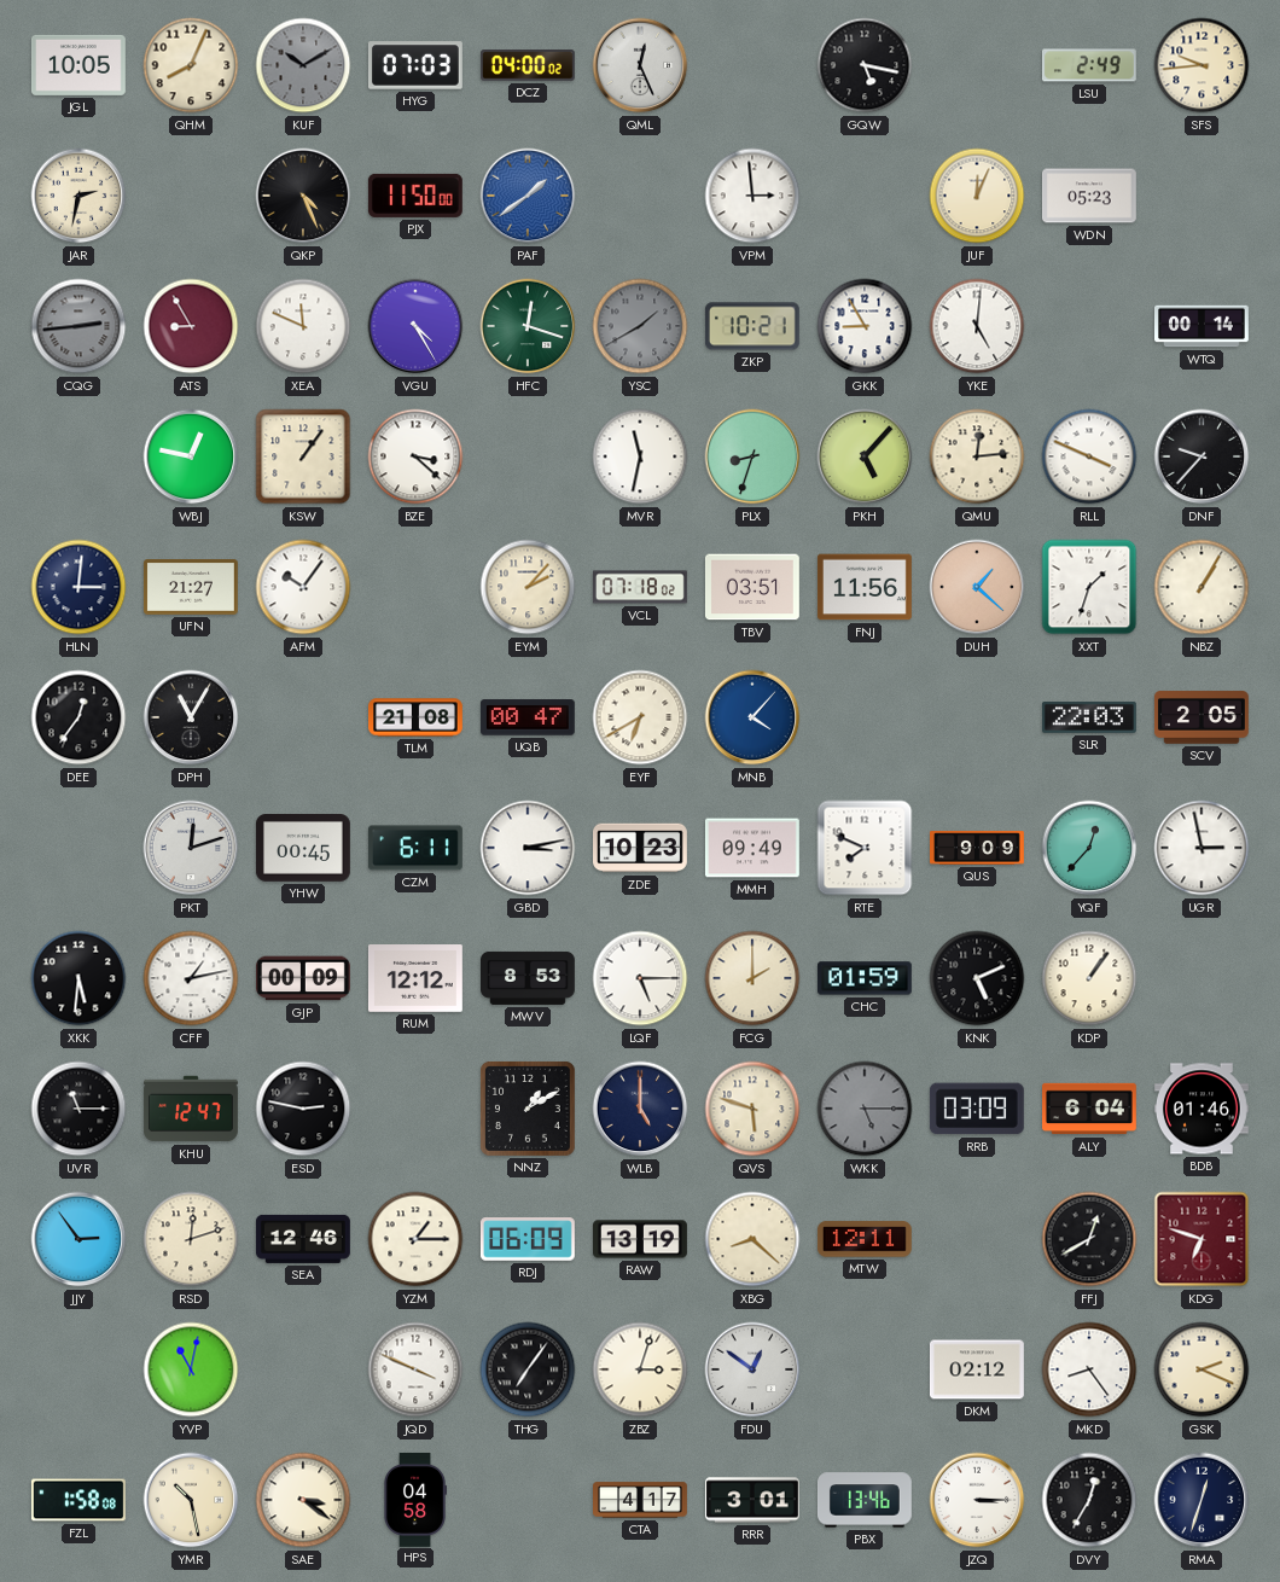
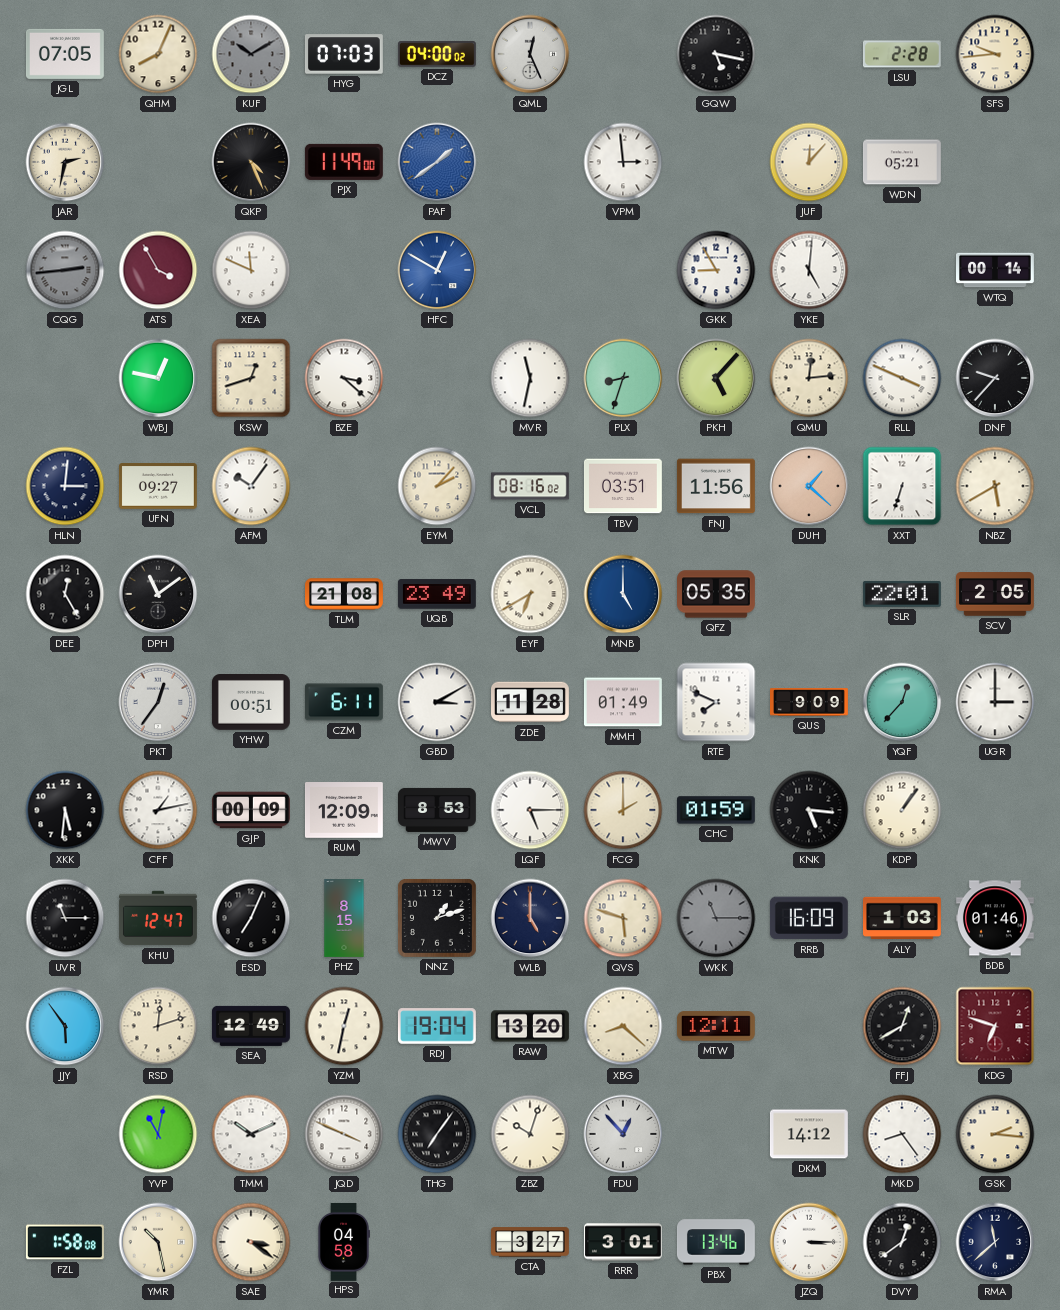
JGL: 10:05 -> 07:05 (65, 54)
LSU: 2:49 -> 2:28 (902, 54)
PJX: 11:50 -> 11:49 (344, 162)
JUF: 12:04 -> 12:07 (809, 162)
WDN: 05:23 -> 05:21 (902, 162)
ATS: 8:55 -> 3:55 (158, 270)
VGU: 4:25 -> none (415, 326)
HFC: 12:18 -> 12:50 (437, 270)
HFC dial: green -> blue (437, 270)
YSC: 1:40 -> none (640, 326)
ZKP: 10:21 -> none (752, 326)
KSW: 1:06 -> 12:42 (251, 378)
UFN: 21:27 -> 09:27 (158, 486)
VCL: 07:18 -> 08:16 (530, 486)
XXT: 1:33 -> 6:33 (902, 486)
NBZ: 1:05 -> 5:40 (995, 486)
DEE: 12:36 -> 12:25 (65, 594)
DPH: 11:05 -> 11:09 (158, 594)
UQB: 00:47 -> 23:49 (437, 594)
MNB: 4:07 -> 5:00 (623, 594)
QFZ: none -> 05:35 (717, 594)
SLR: 22:03 -> 22:01 (902, 594)
PKT: 12:12 -> 12:36 (158, 702)
YHW: 00:45 -> 00:51 (251, 703)
GBD: 3:13 -> 3:10 (437, 702)
ZDE: 10:23 -> 11:28 (531, 702)
MMH: 09:49 -> 01:49 (623, 702)
UGR: 2:58 -> 3:00 (995, 702)
RUM: 12:12 -> 12:09 (344, 811)
KNK: 5:11 -> 5:16 (809, 810)
ESD: 2:47 -> 7:04 (251, 918)
PHZ: none -> 8:15 (344, 919)
NNZ: 1:10 -> 1:12 (437, 918)
WKK: 5:15 -> 11:15 (716, 918)
RRB: 03:09 -> 16:09 (809, 918)
ALY: 6:04 -> 1:03 (903, 918)
JJY: 2:54 -> 5:54 (65, 1026)
SEA: 12:46 -> 12:49 (251, 1026)
YZM: 1:15 -> 12:32 (344, 1026)
RDJ: 06:09 -> 19:04 (437, 1026)
RAW: 13:19 -> 13:20 (531, 1026)
TMM: none -> 10:11 (251, 1134)
ZBZ: 3:03 -> 10:03 (530, 1134)
FDU: 12:51 -> 12:53 (623, 1134)
DKM: 02:12 -> 14:12 (809, 1134)
GSK: 2:19 -> 2:16 (995, 1134)
CTA: 4:17 -> 3:27 (531, 1242)
DVY: 12:35 -> 12:39 (902, 1242)
RMA: 12:33 -> 11:38 (995, 1242)
